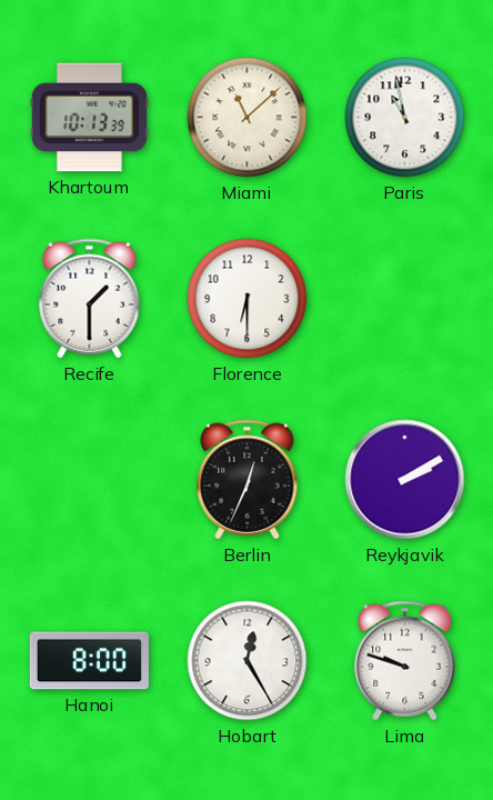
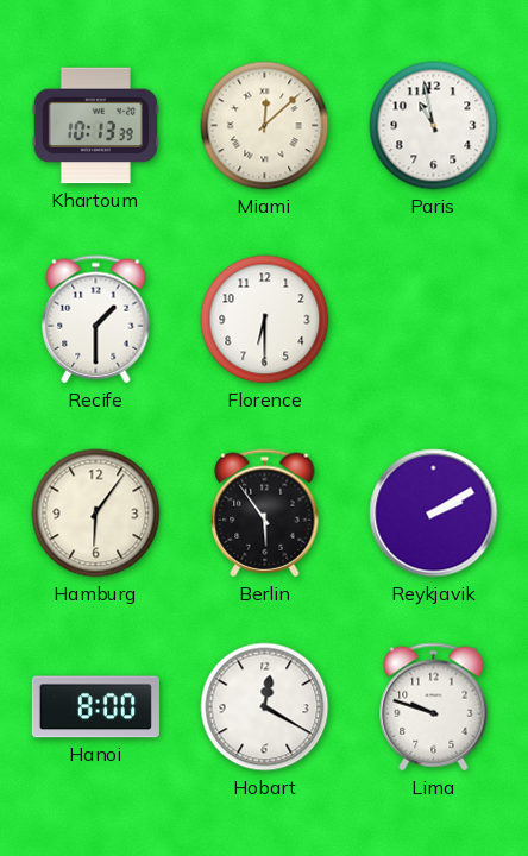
Miami: 11:08 -> 12:08 (265, 126)
Hamburg: none -> 6:06 (96, 514)
Berlin: 12:34 -> 5:54 (265, 514)
Hobart: 12:25 -> 12:20 (265, 707)
